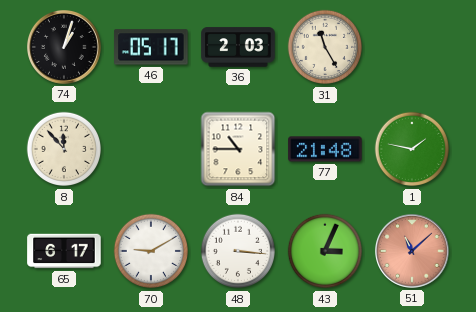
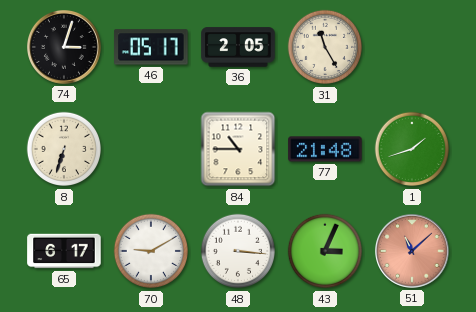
74: 1:03 -> 3:03 (65, 48)
36: 2:03 -> 2:05 (238, 47)
8: 11:53 -> 6:33 (64, 149)
1: 1:47 -> 1:42 (412, 149)
